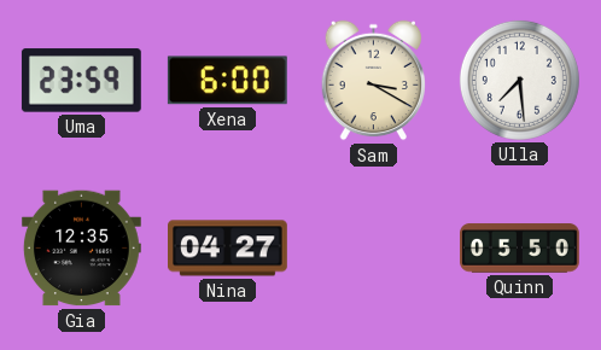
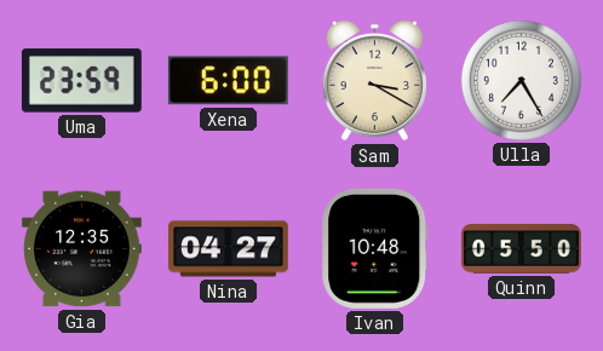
Ulla: 7:29 -> 7:25 (521, 80)
Ivan: none -> 10:48 (375, 248)
